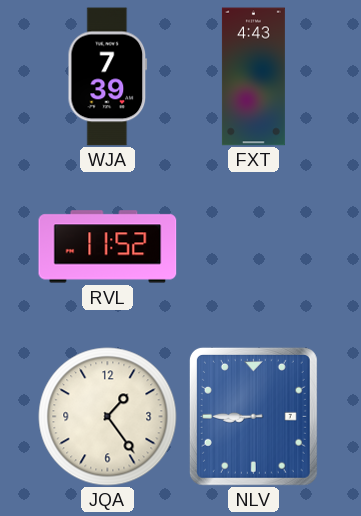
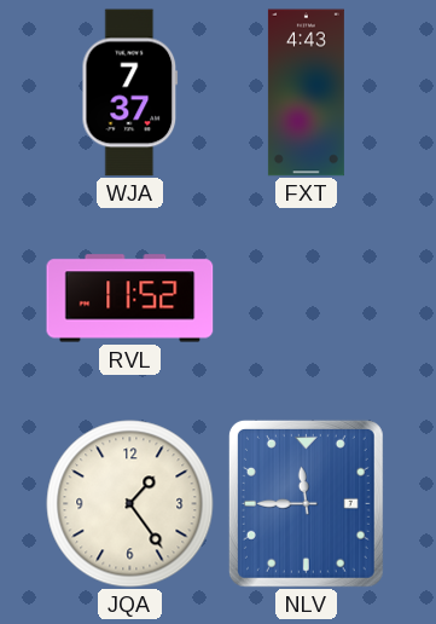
WJA: 7:39 -> 7:37 (130, 93)
NLV: 8:45 -> 11:45 (306, 503)
